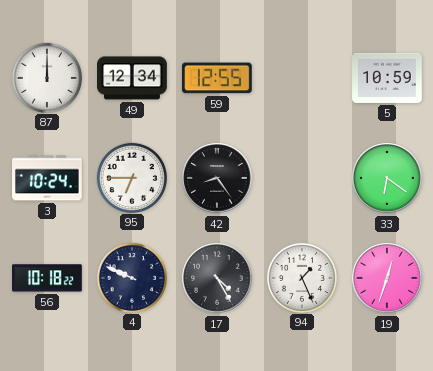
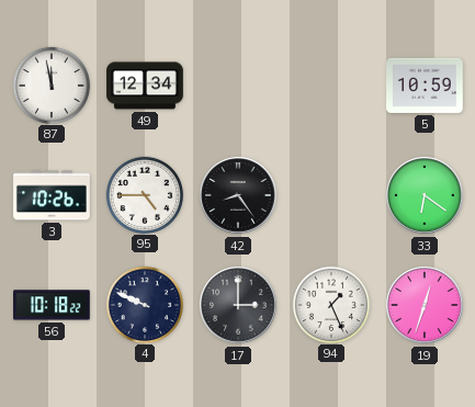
87: 12:00 -> 11:58 (50, 84)
59: 12:55 -> none (217, 78)
3: 10:24 -> 10:26 (52, 195)
95: 6:45 -> 4:45 (144, 194)
17: 4:25 -> 3:00 (238, 305)
